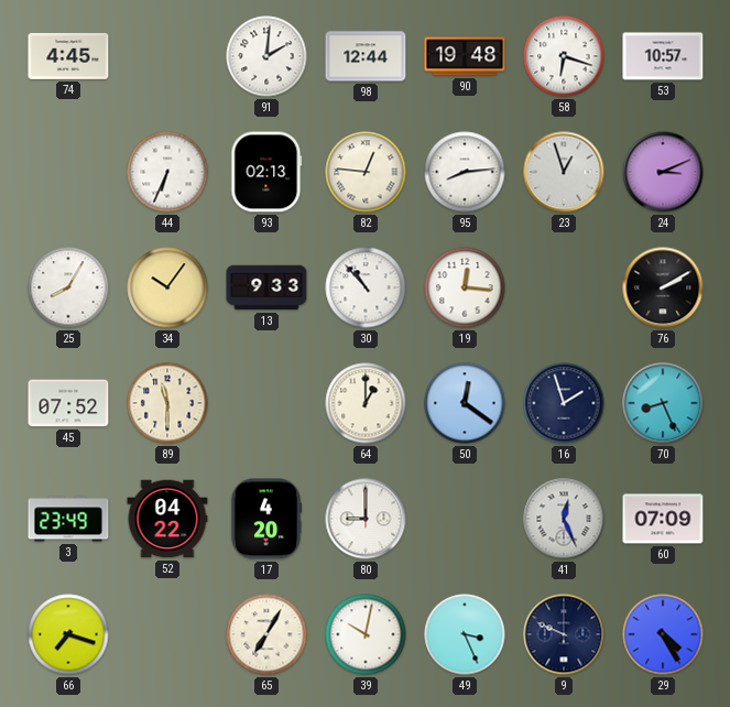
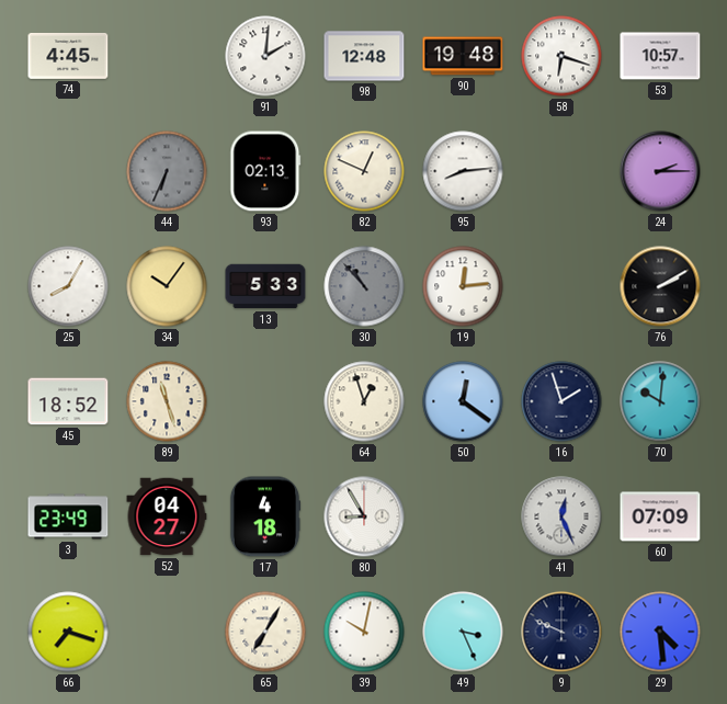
98: 12:44 -> 12:48 (364, 56)
44 dial: white -> grey (167, 171)
82: 12:46 -> 12:49 (364, 171)
23: 12:57 -> none (564, 172)
24: 3:11 -> 2:15 (660, 171)
13: 9:33 -> 5:33 (265, 286)
30 dial: white -> grey (364, 286)
19: 12:16 -> 12:14 (463, 286)
45: 07:52 -> 18:52 (68, 401)
89: 11:30 -> 11:27 (167, 401)
64: 1:00 -> 12:57 (364, 401)
70: 8:26 -> 10:01 (660, 401)
52: 04:22 -> 04:27 (167, 516)
17: 4:20 -> 4:18 (265, 516)
80: 9:00 -> 8:55 (364, 516)
29: 4:25 -> 4:29 (660, 632)
